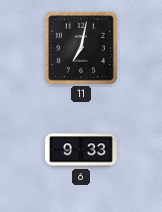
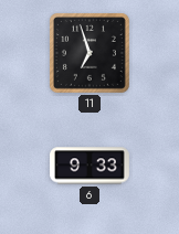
11: 7:02 -> 6:57 (89, 53)
